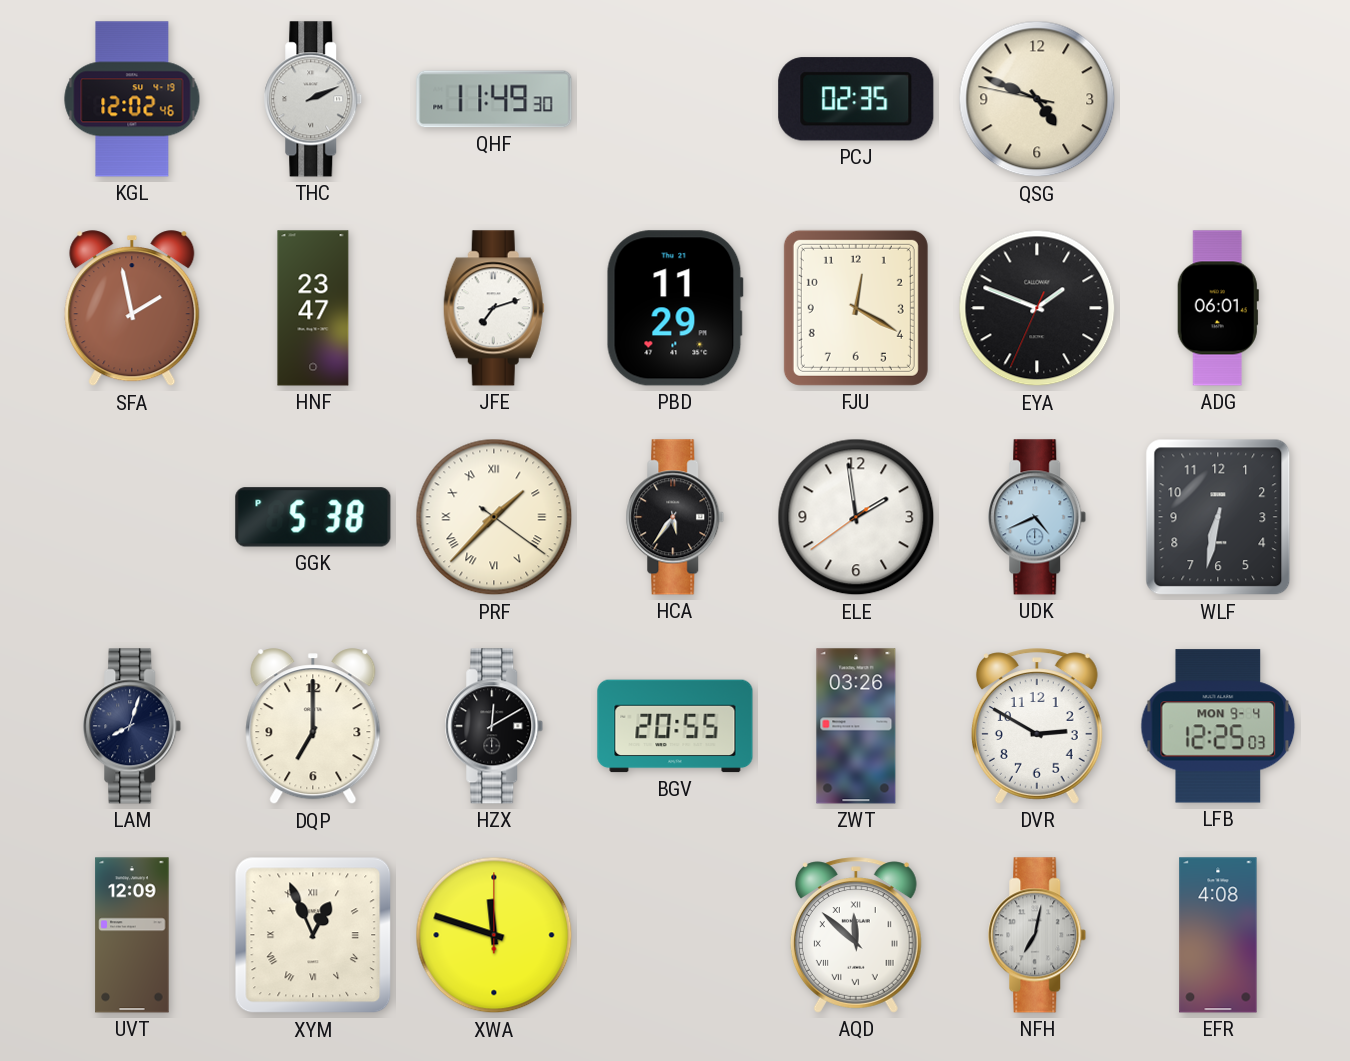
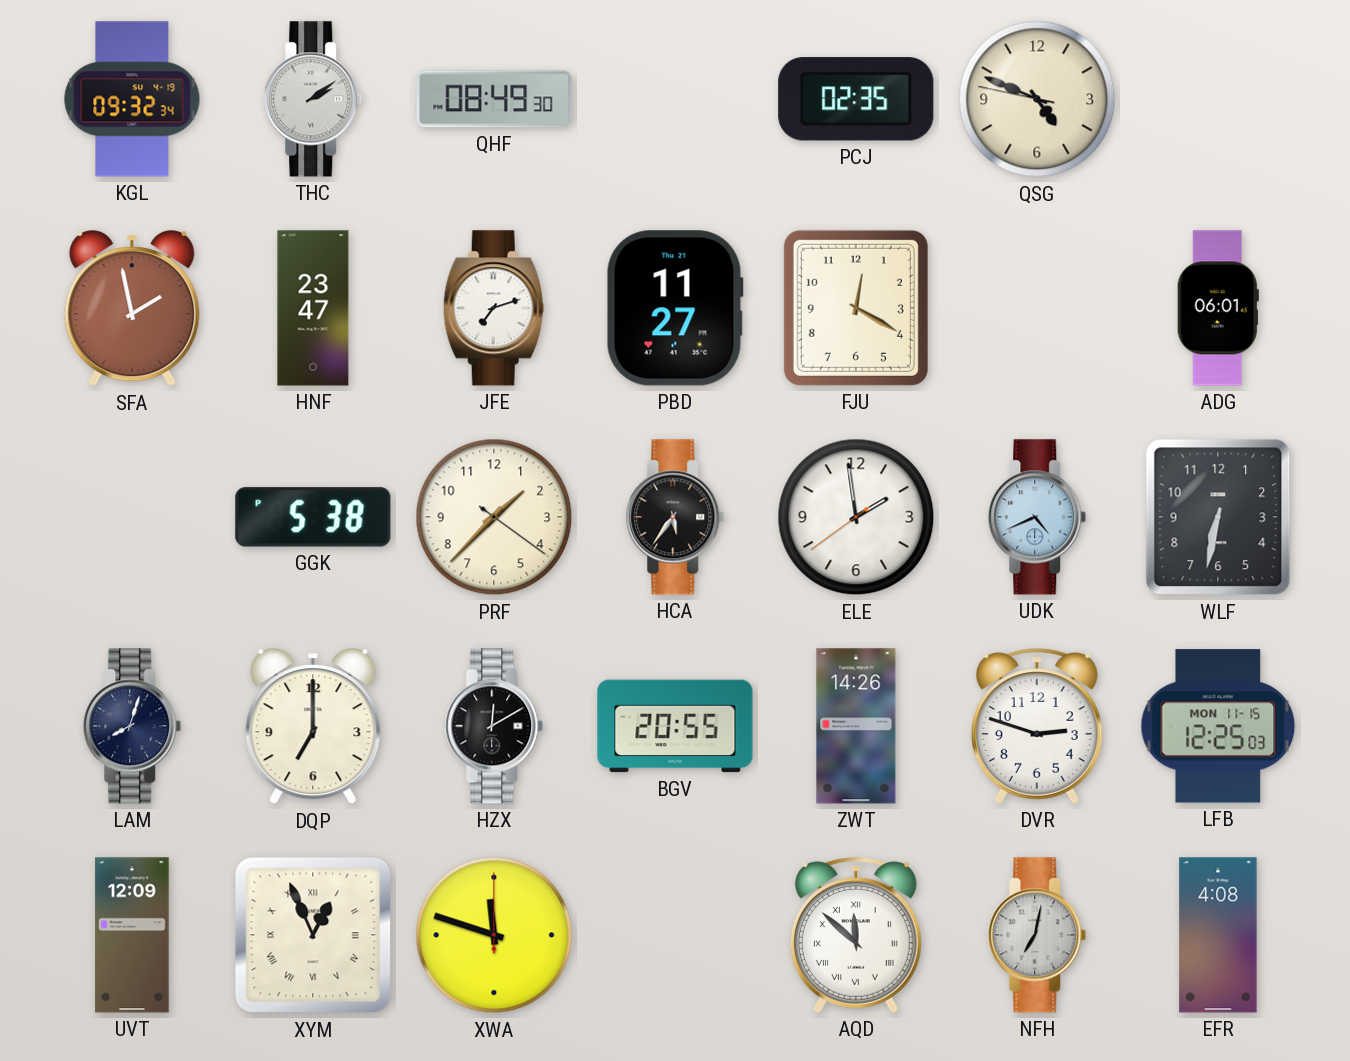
KGL: 12:02 -> 09:32 (132, 99)
THC: 2:11 -> 2:09 (313, 99)
QHF: 11:49 -> 08:49 (494, 99)
PBD: 11:29 -> 11:27 (675, 308)
EYA: 1:48 -> none (1037, 308)
PRF numerals: Roman -> Arabic (494, 517)
ZWT: 03:26 -> 14:26 (856, 726)
DVR: 2:50 -> 2:48 (1037, 726)
LFB date: MON 9-4 -> MON 11-15 (1218, 726)
